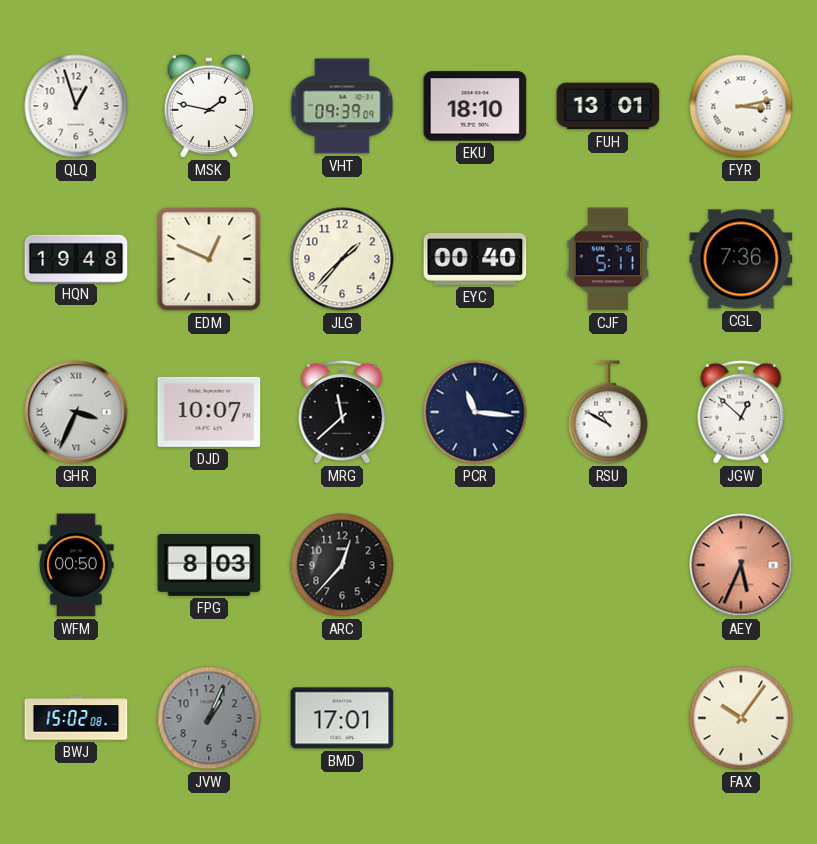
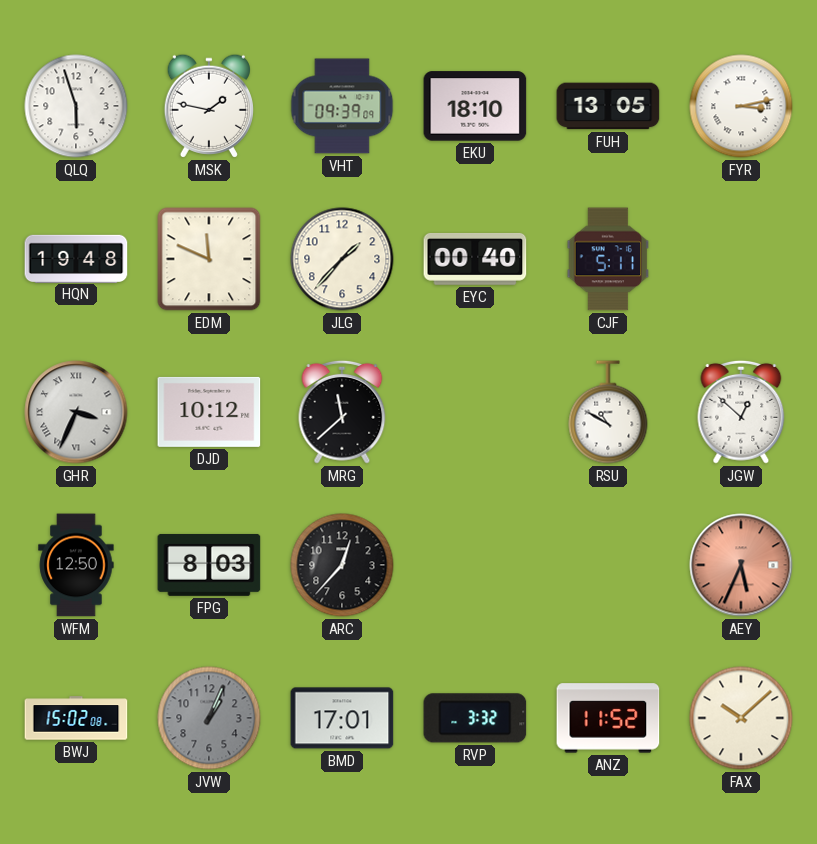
QLQ: 12:57 -> 5:57 (76, 106)
FUH: 13:01 -> 13:05 (608, 106)
EDM: 12:49 -> 11:49 (209, 259)
CGL: 7:36 -> none (741, 259)
DJD: 10:07 -> 10:12 (209, 412)
PCR: 11:16 -> none (475, 412)
WFM: 00:50 -> 12:50 (76, 565)
RVP: none -> 3:32 (475, 718)
ANZ: none -> 11:52 (608, 718)
FAX: 10:06 -> 10:08 (741, 718)
